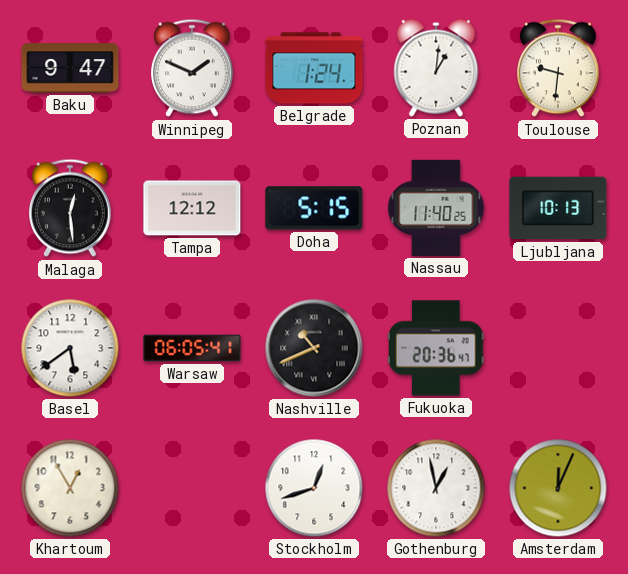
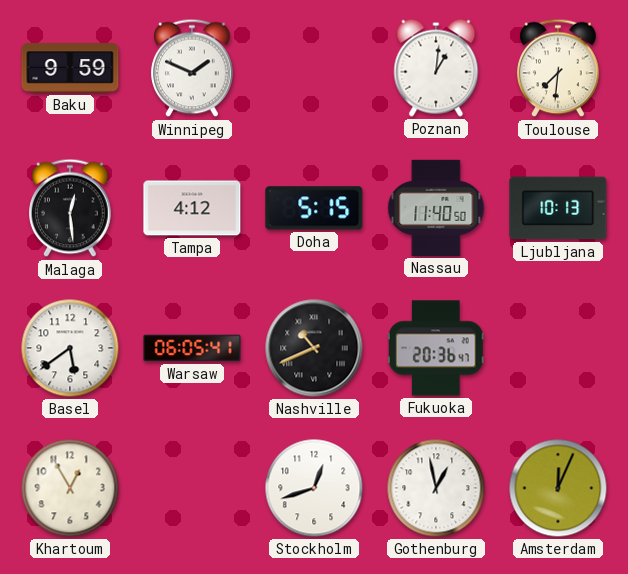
Baku: 9:47 -> 9:59 (70, 68)
Belgrade: 1:24 -> none (314, 68)
Toulouse: 9:31 -> 7:31 (558, 68)
Tampa: 12:12 -> 4:12 (192, 208)
Nassau: 11:40:25 -> 11:40:50 (436, 208)
